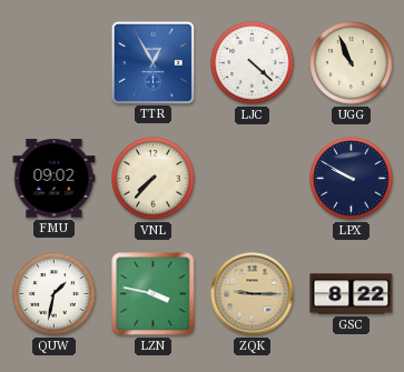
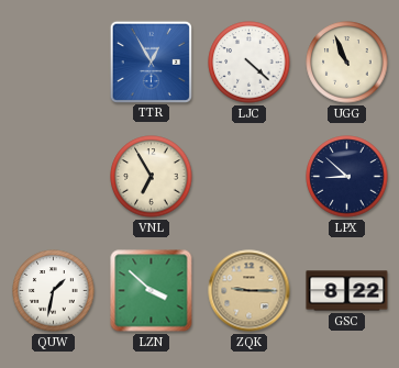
FMU: 09:02 -> none (55, 179)
VNL: 7:37 -> 6:55 (152, 177)
LPX: 9:50 -> 8:52 (347, 177)
LZN: 3:47 -> 3:52 (152, 291)
